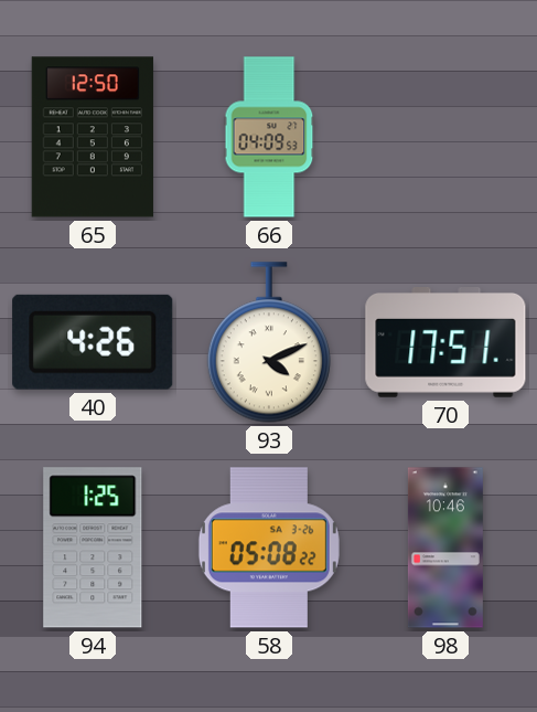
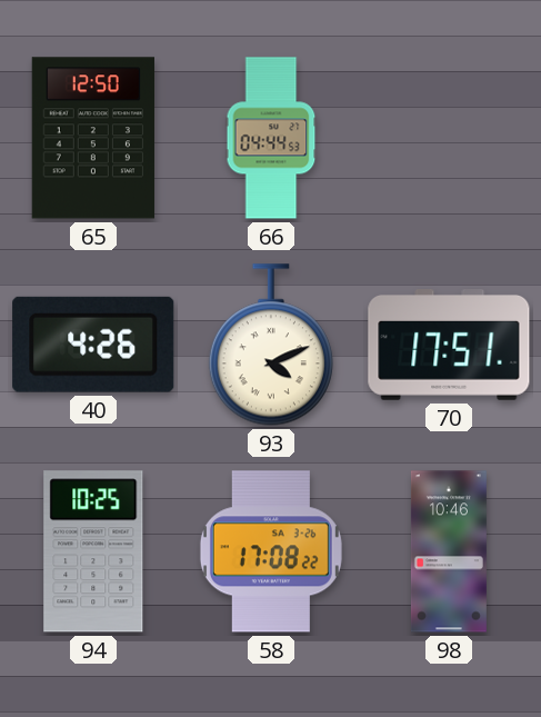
66: 04:09 -> 04:44 (271, 138)
94: 1:25 -> 10:25 (93, 551)
58: 05:08 -> 17:08 (271, 551)
